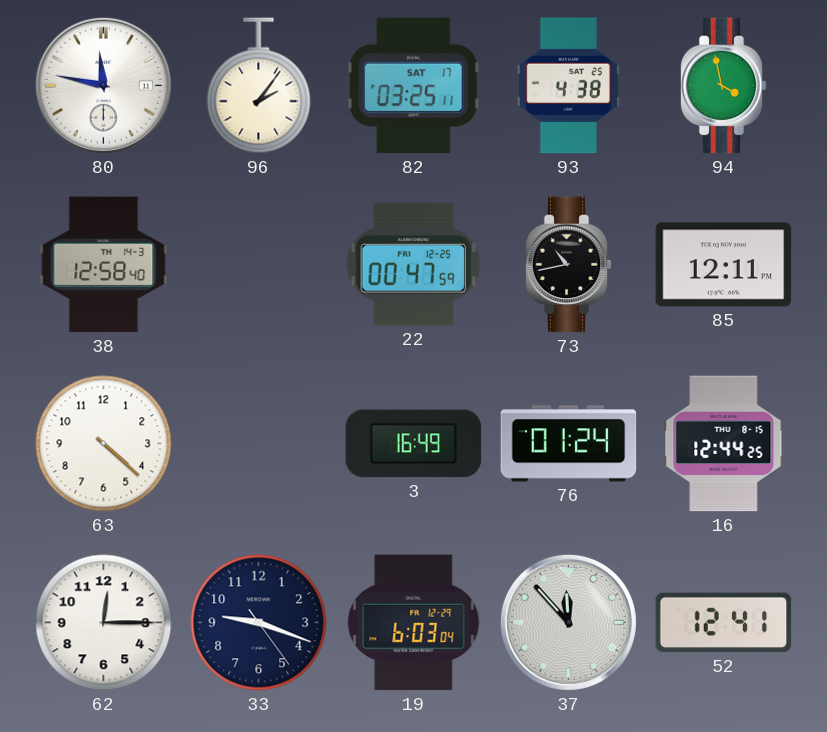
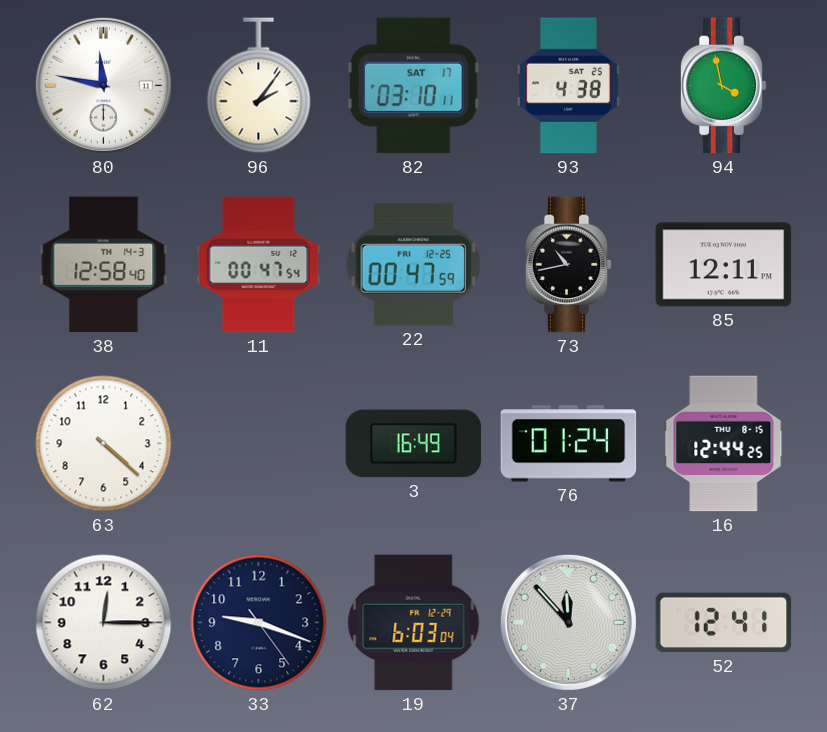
82: 03:25 -> 03:10 (414, 86)
11: none -> 00:47 (259, 265)
